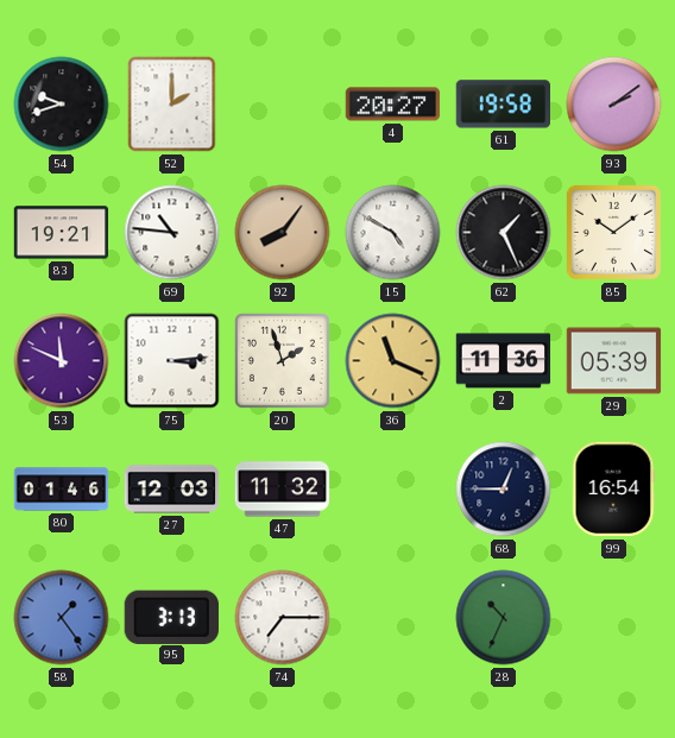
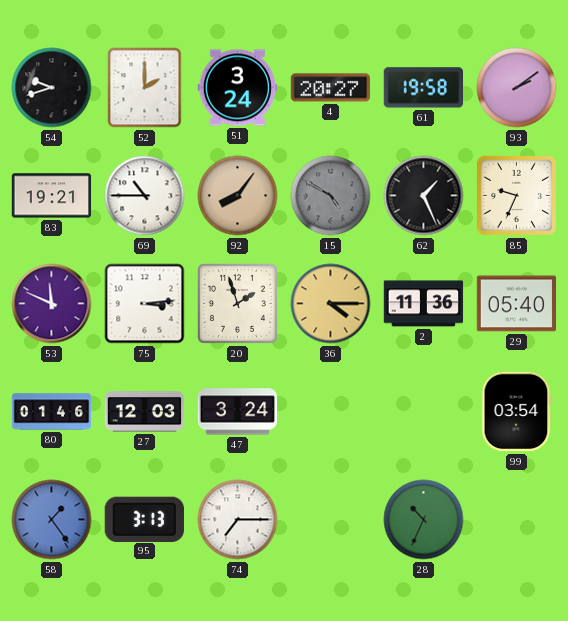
51: none -> 3:24 (238, 88)
69: 10:46 -> 10:45 (145, 196)
15 dial: white -> grey (331, 196)
85: 10:09 -> 9:34 (516, 195)
36: 11:19 -> 4:15 (331, 304)
29: 05:39 -> 05:40 (517, 304)
47: 11:32 -> 3:24 (238, 412)
68: 12:45 -> none (504, 490)
99: 16:54 -> 03:54 (516, 412)
